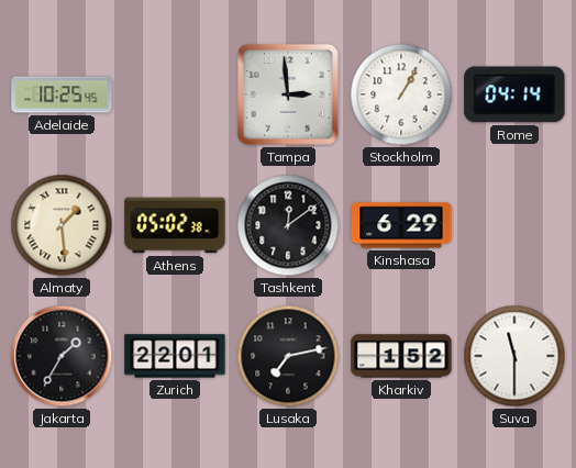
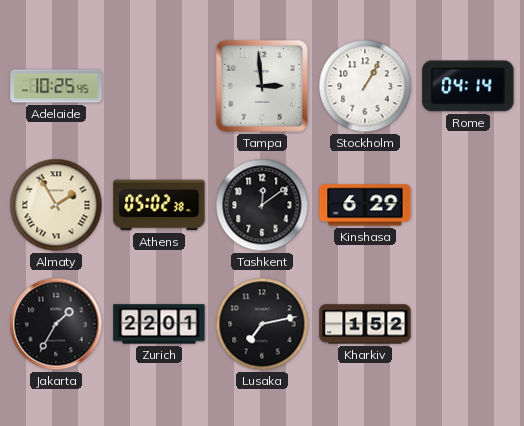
Almaty: 1:29 -> 1:55 (56, 205)
Suva: 11:30 -> none (514, 356)
